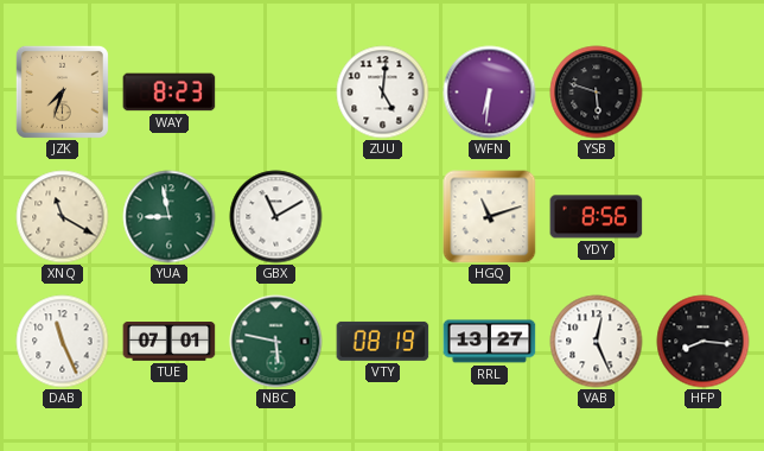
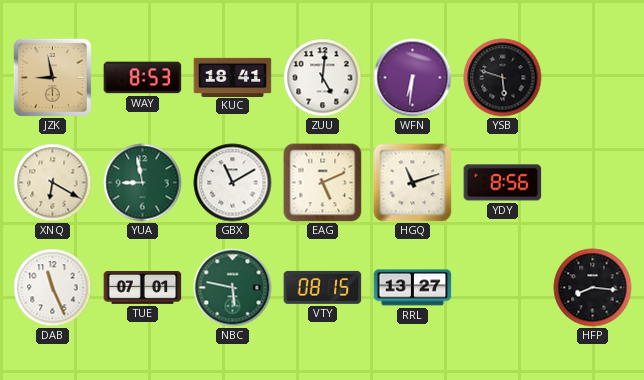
JZK: 7:33 -> 8:58 (52, 77)
WAY: 8:23 -> 8:53 (143, 78)
KUC: none -> 18:41 (233, 77)
XNQ: 11:20 -> 6:20 (53, 183)
EAG: none -> 5:11 (323, 183)
VTY: 08:19 -> 08:15 (323, 287)
VAB: 12:26 -> none (597, 342)
